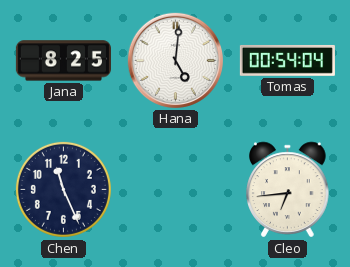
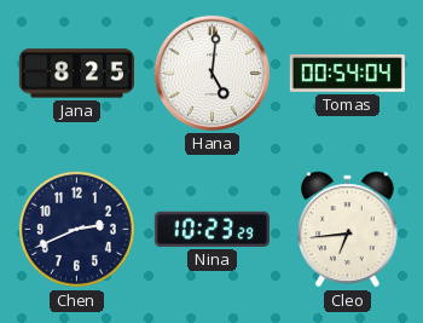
Chen: 11:26 -> 2:41 (76, 229)
Nina: none -> 10:23 (211, 229)
